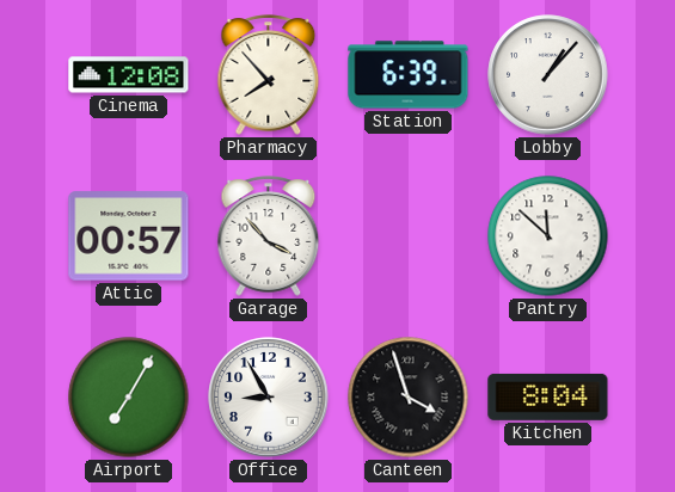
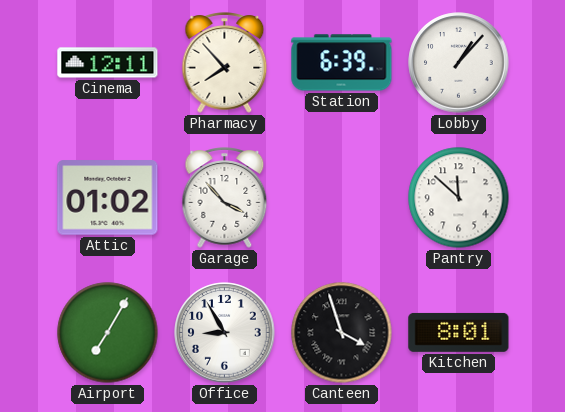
Cinema: 12:08 -> 12:11 (108, 63)
Attic: 00:57 -> 01:02 (108, 198)
Kitchen: 8:04 -> 8:01 (459, 332)
